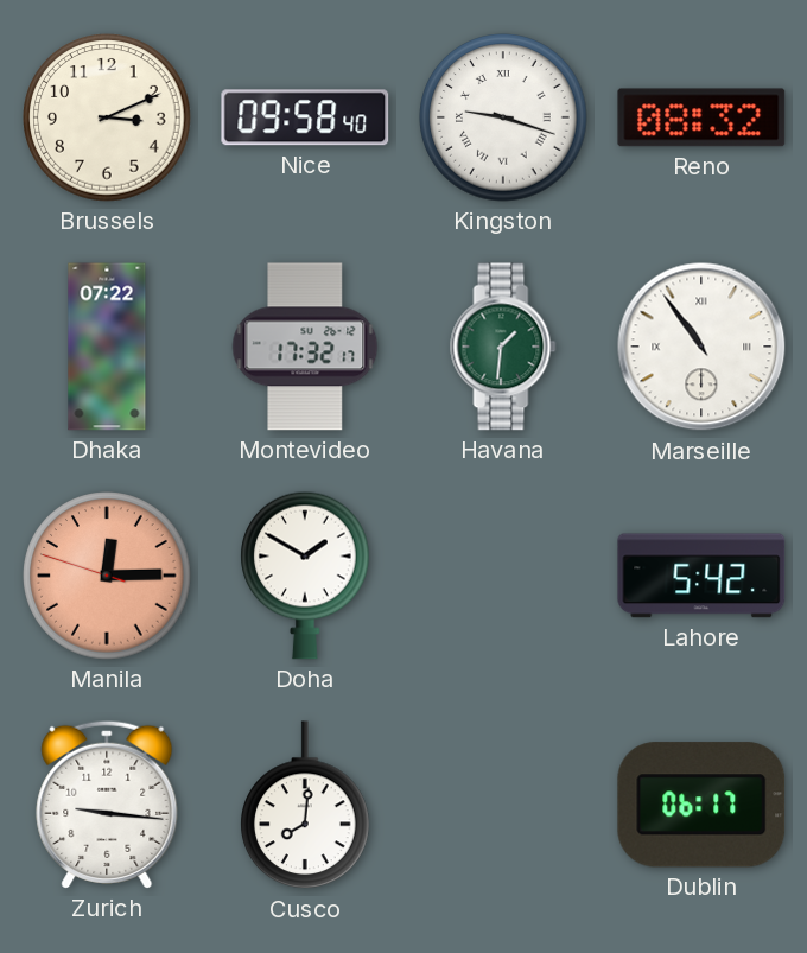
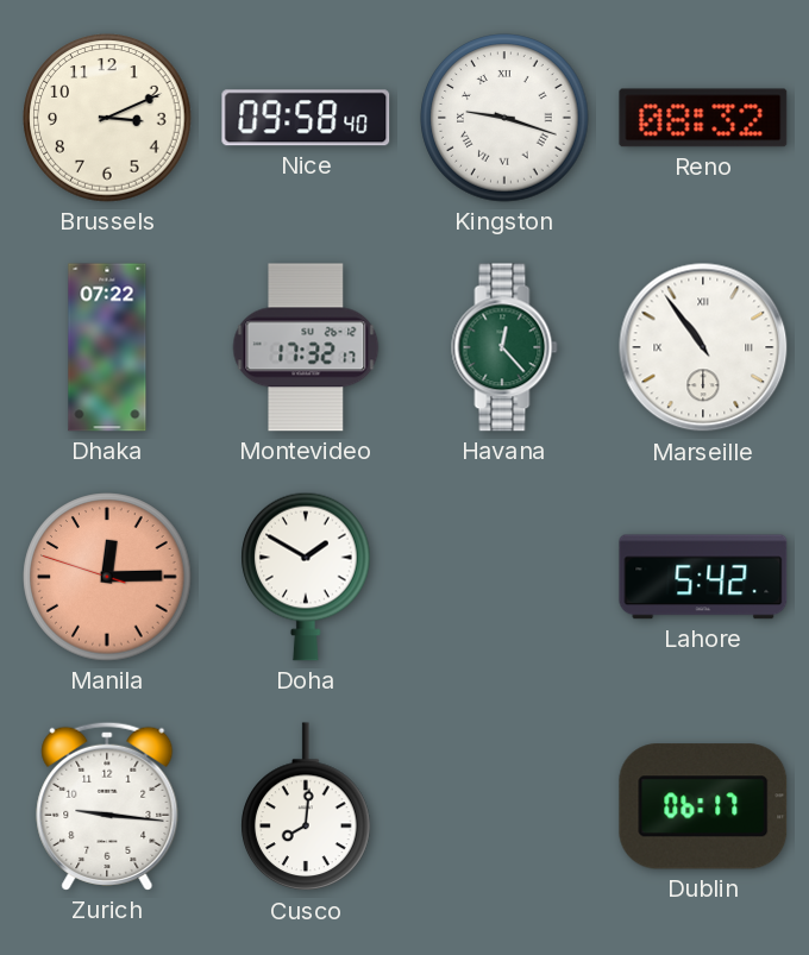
Havana: 1:31 -> 12:23 (504, 347)
